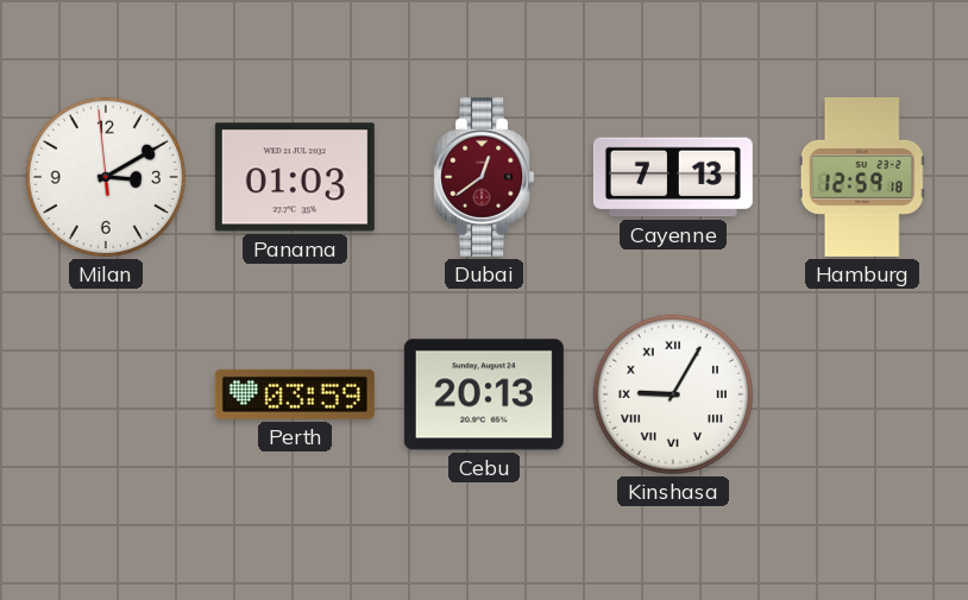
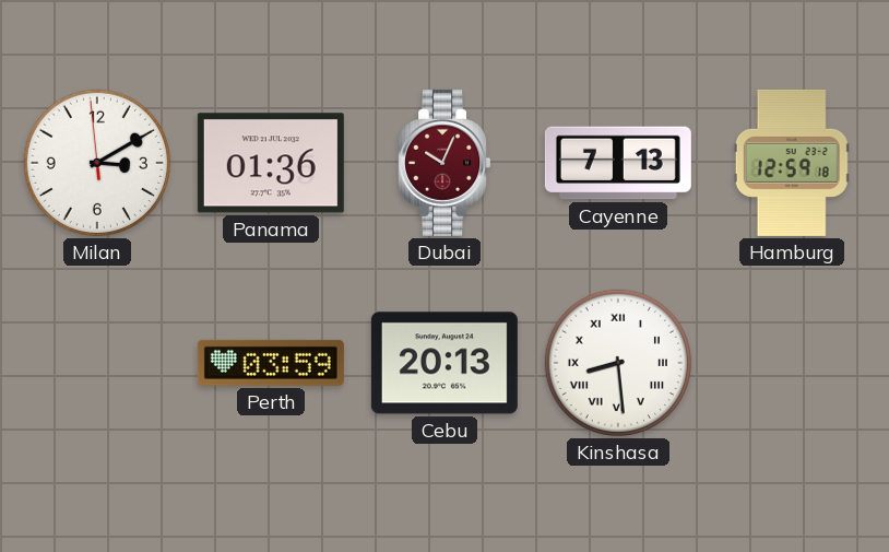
Panama: 01:03 -> 01:36 (271, 163)
Dubai: 12:39 -> 10:04 (443, 163)
Kinshasa: 9:05 -> 8:29 (618, 363)
